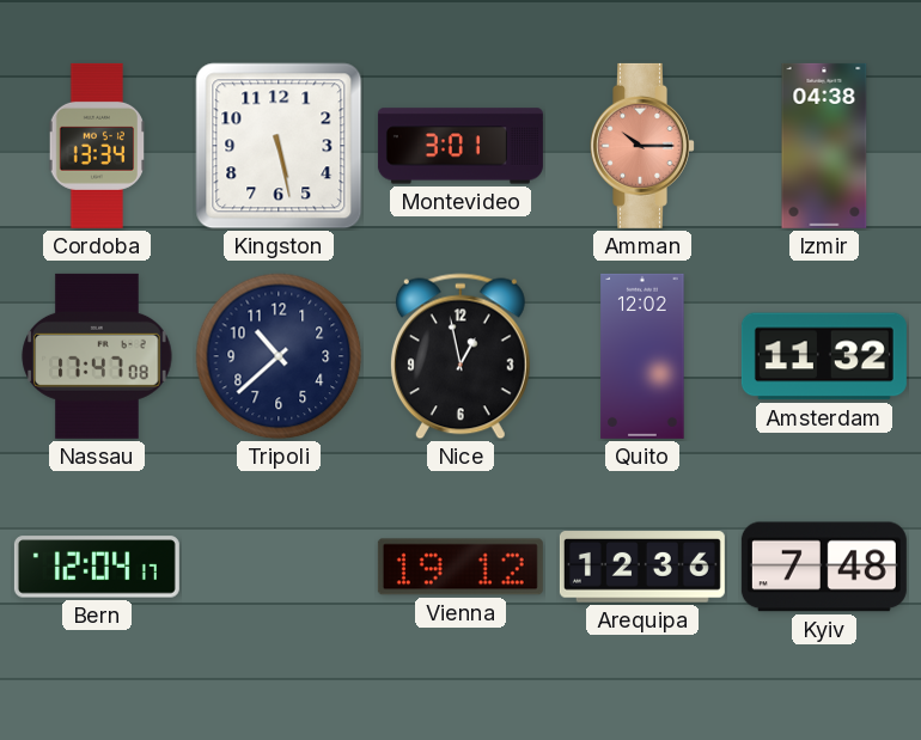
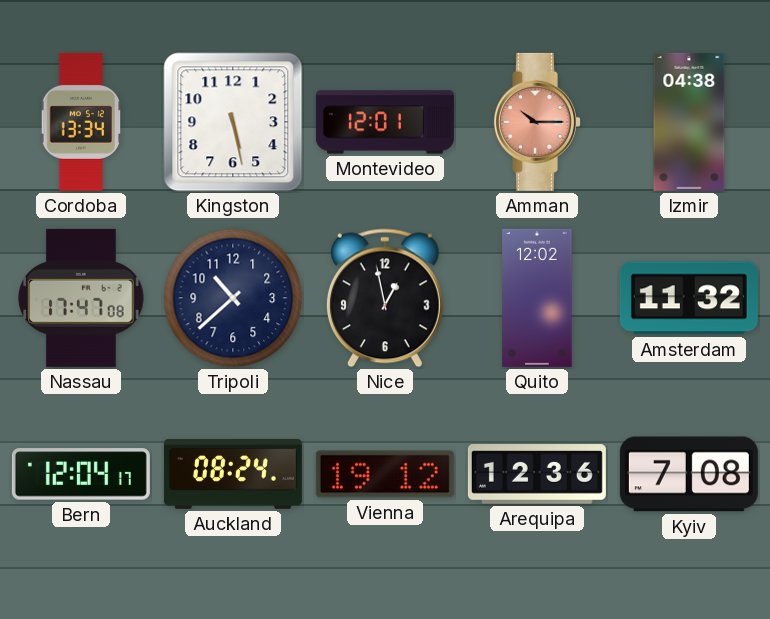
Montevideo: 3:01 -> 12:01 (385, 122)
Auckland: none -> 08:24 (233, 474)
Kyiv: 7:48 -> 7:08 (689, 474)
